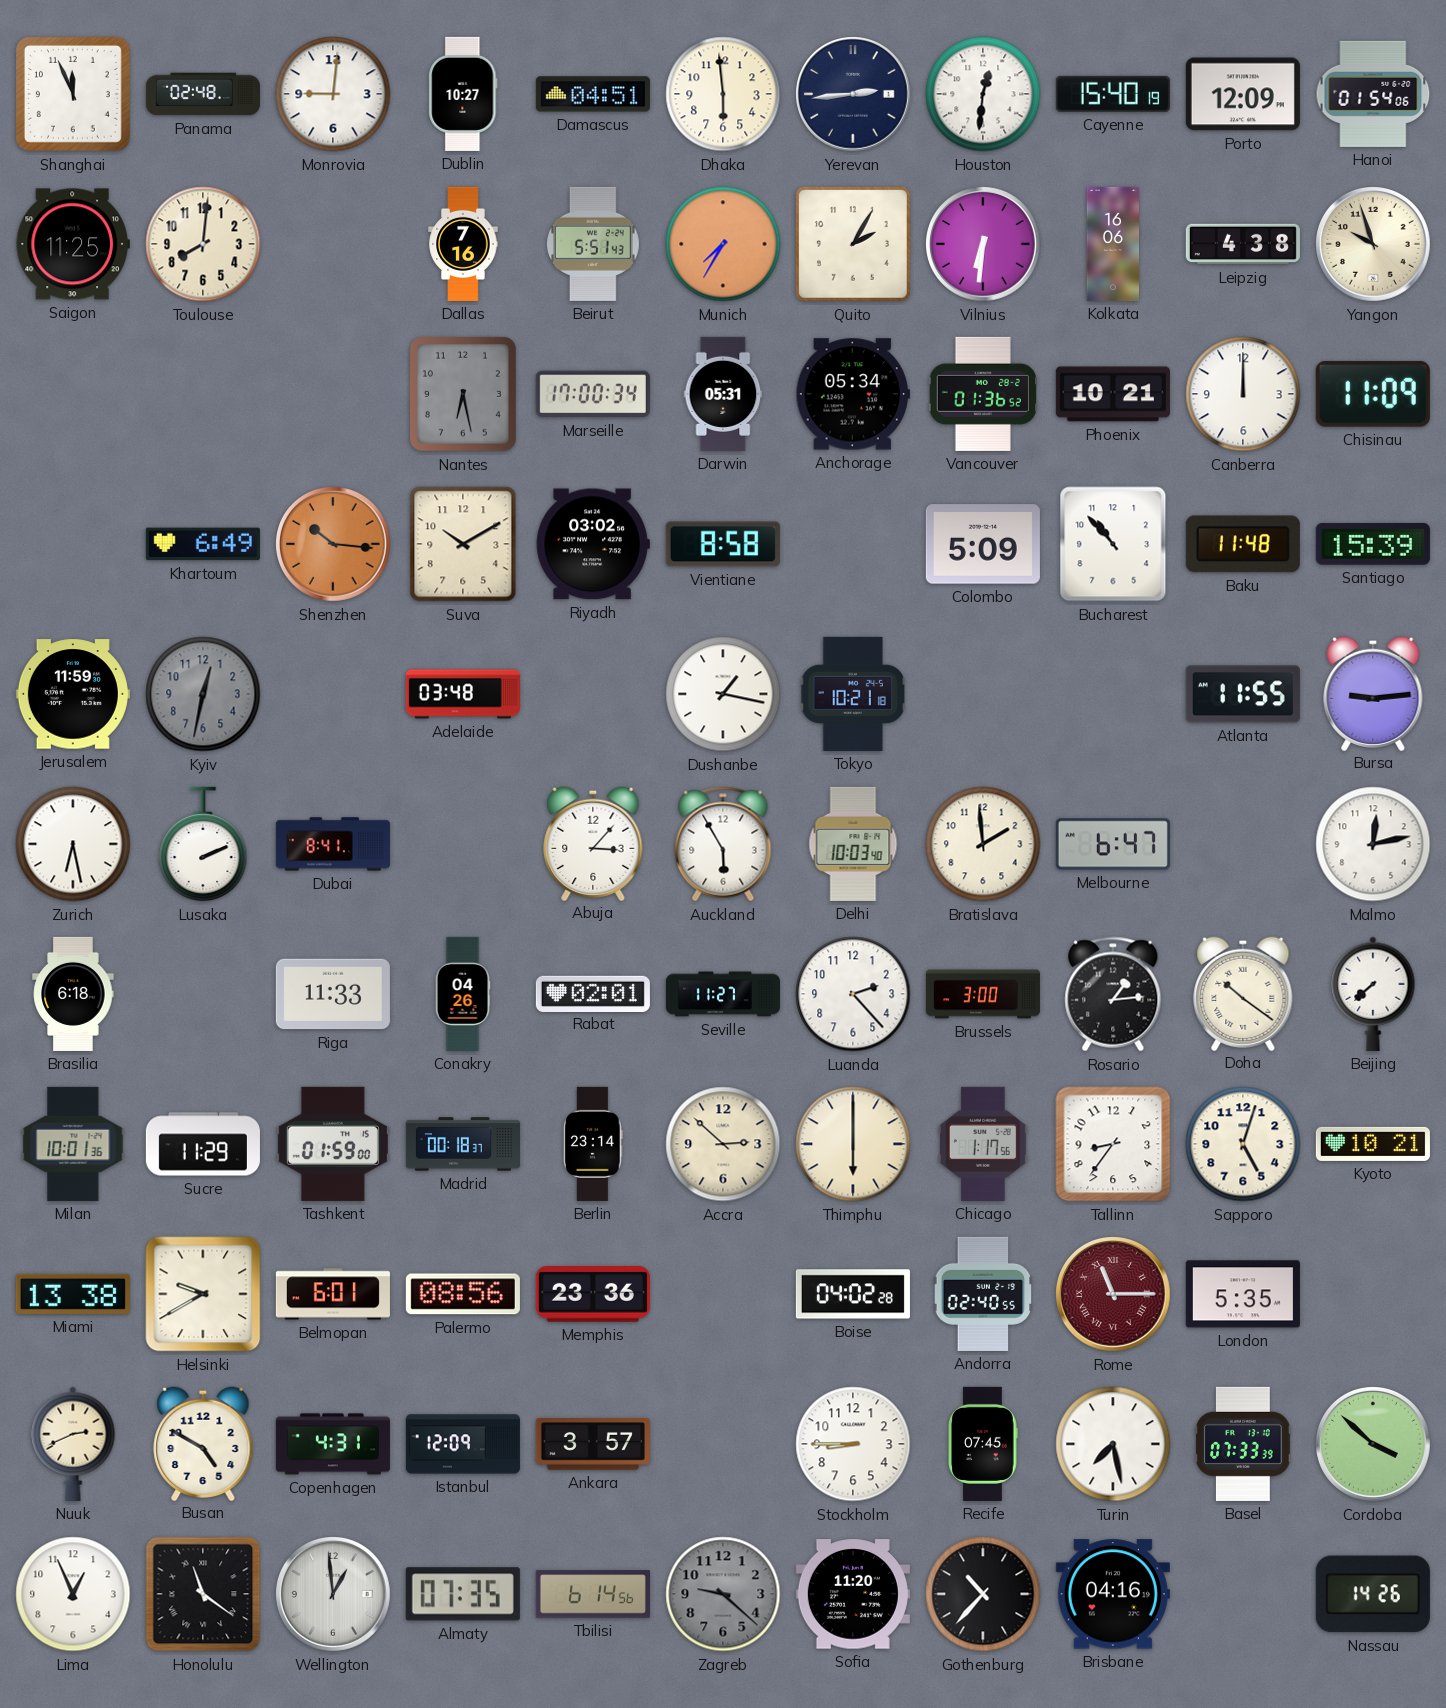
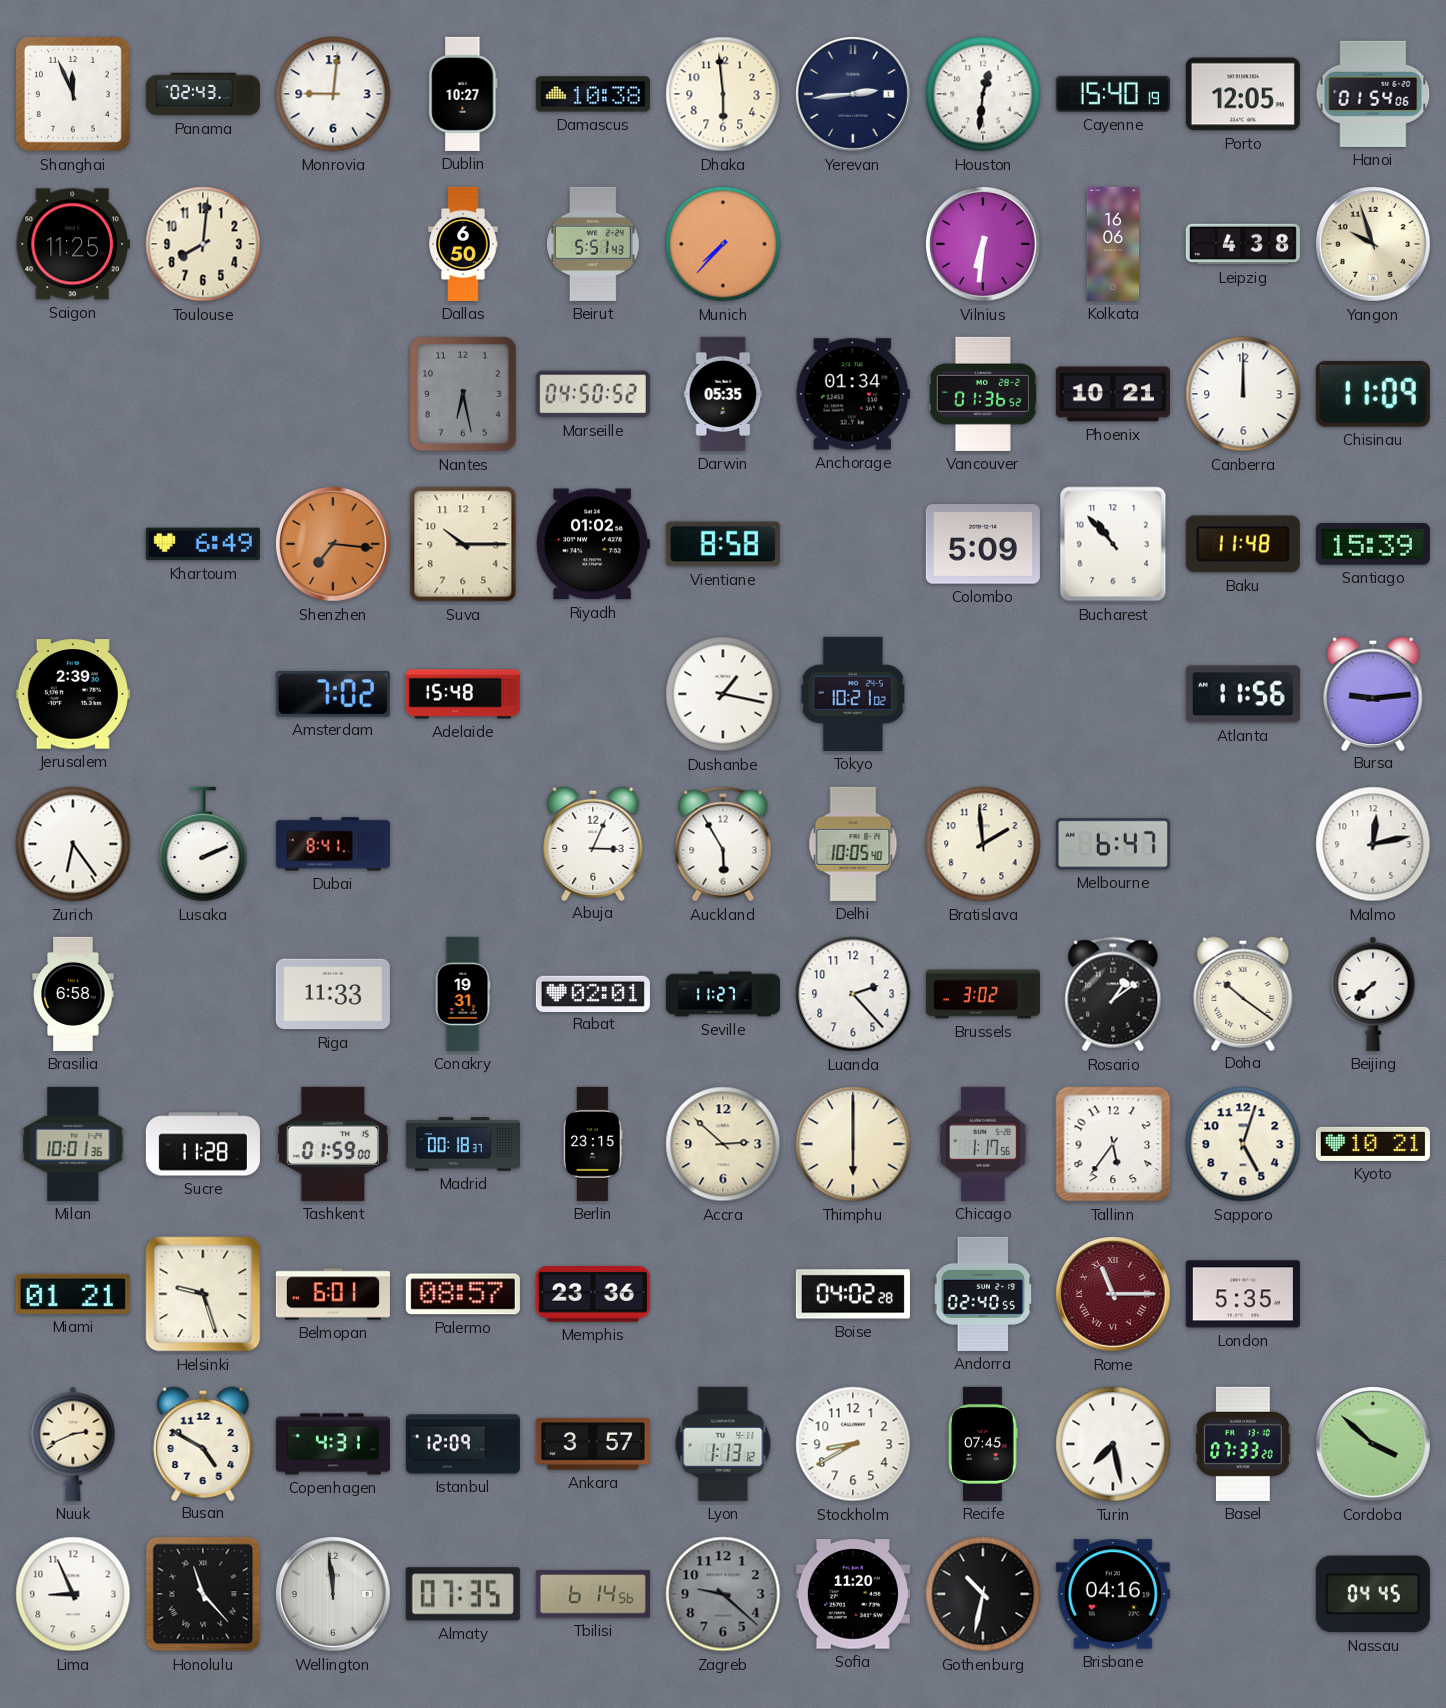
Panama: 02:48 -> 02:43 (203, 94)
Damascus: 04:51 -> 10:38 (593, 94)
Porto: 12:09 -> 12:05 (1243, 94)
Dallas: 7:16 -> 6:50 (463, 244)
Munich: 7:35 -> 7:37 (723, 244)
Quito: 2:05 -> none (853, 244)
Marseille: 17:00 -> 04:50 (593, 394)
Darwin: 05:31 -> 05:35 (723, 394)
Anchorage: 05:34 -> 01:34 (853, 394)
Shenzhen: 10:16 -> 7:16 (334, 545)
Suva: 10:10 -> 10:15 (463, 544)
Riyadh: 03:02 -> 01:02 (593, 544)
Jerusalem: 11:59 -> 2:39 (73, 694)
Kyiv: 12:32 -> none (203, 694)
Amsterdam: none -> 7:02 (333, 695)
Adelaide: 03:48 -> 15:48 (463, 694)
Tokyo: 10:21:18 -> 10:21:02 (853, 694)
Atlanta: 11:55 -> 11:56 (1243, 694)
Zurich: 6:28 -> 6:24 (73, 844)
Abuja: 3:07 -> 3:04 (593, 843)
Delhi: 10:03 -> 10:05 (853, 844)
Brasilia: 6:18 -> 6:58 (73, 994)
Conakry: 04:26 -> 19:31 (463, 994)
Brussels: 3:00 -> 3:02 (983, 994)
Rosario: 1:14 -> 1:09 (1113, 994)
Sucre: 11:29 -> 11:28 (203, 1144)
Berlin: 23:14 -> 23:15 (593, 1144)
Tallinn: 8:36 -> 5:36 (1113, 1144)
Miami: 13:38 -> 01:21 (73, 1294)
Helsinki: 9:40 -> 9:27 (203, 1294)
Palermo: 08:56 -> 08:57 (463, 1294)
Lyon: none -> 1:13 (723, 1444)
Stockholm: 8:45 -> 8:40 (853, 1444)
Basel: 07:33:39 -> 07:33:20 (1243, 1444)
Lima: 12:56 -> 8:56 (73, 1594)
Honolulu: 11:21 -> 11:23 (203, 1594)
Wellington: 12:59 -> 11:59 (334, 1595)
Gothenburg: 10:37 -> 10:32 (983, 1594)
Nassau: 14:26 -> 04:45 (1373, 1594)
